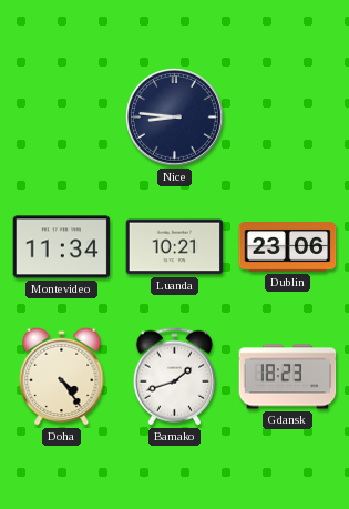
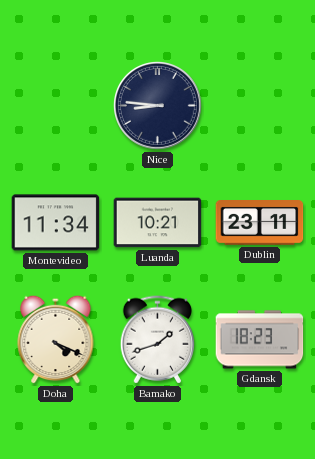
Dublin: 23:06 -> 23:11 (260, 223)
Doha: 4:24 -> 4:19 (56, 339)
